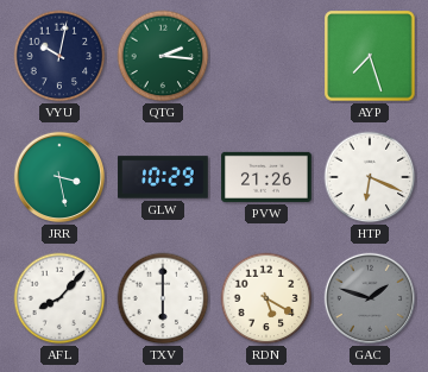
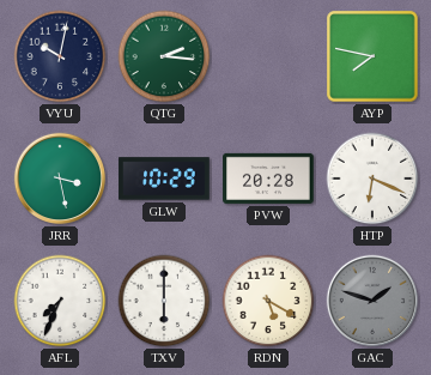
AYP: 7:27 -> 7:47 (372, 56)
PVW: 21:26 -> 20:28 (268, 179)
AFL: 8:07 -> 7:34 (60, 301)
